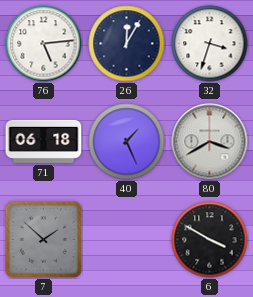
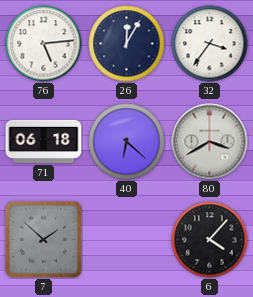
32: 3:33 -> 3:36 (210, 44)
40: 1:26 -> 6:22 (127, 142)
6: 3:50 -> 4:07 (210, 240)
